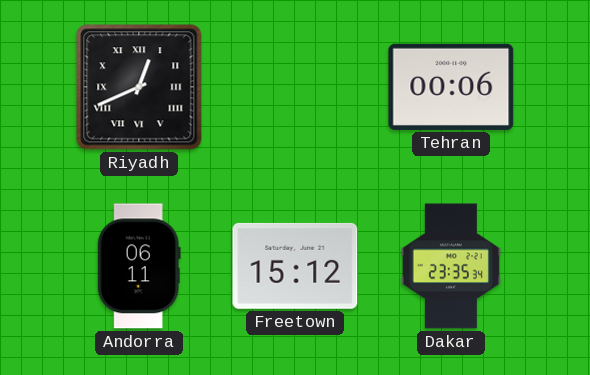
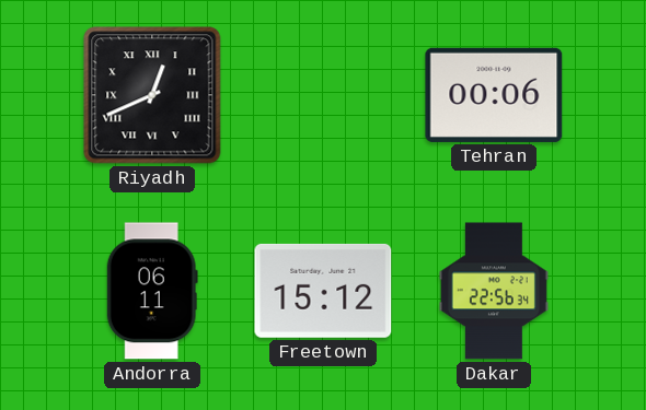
Dakar: 23:35 -> 22:56 (494, 291)
